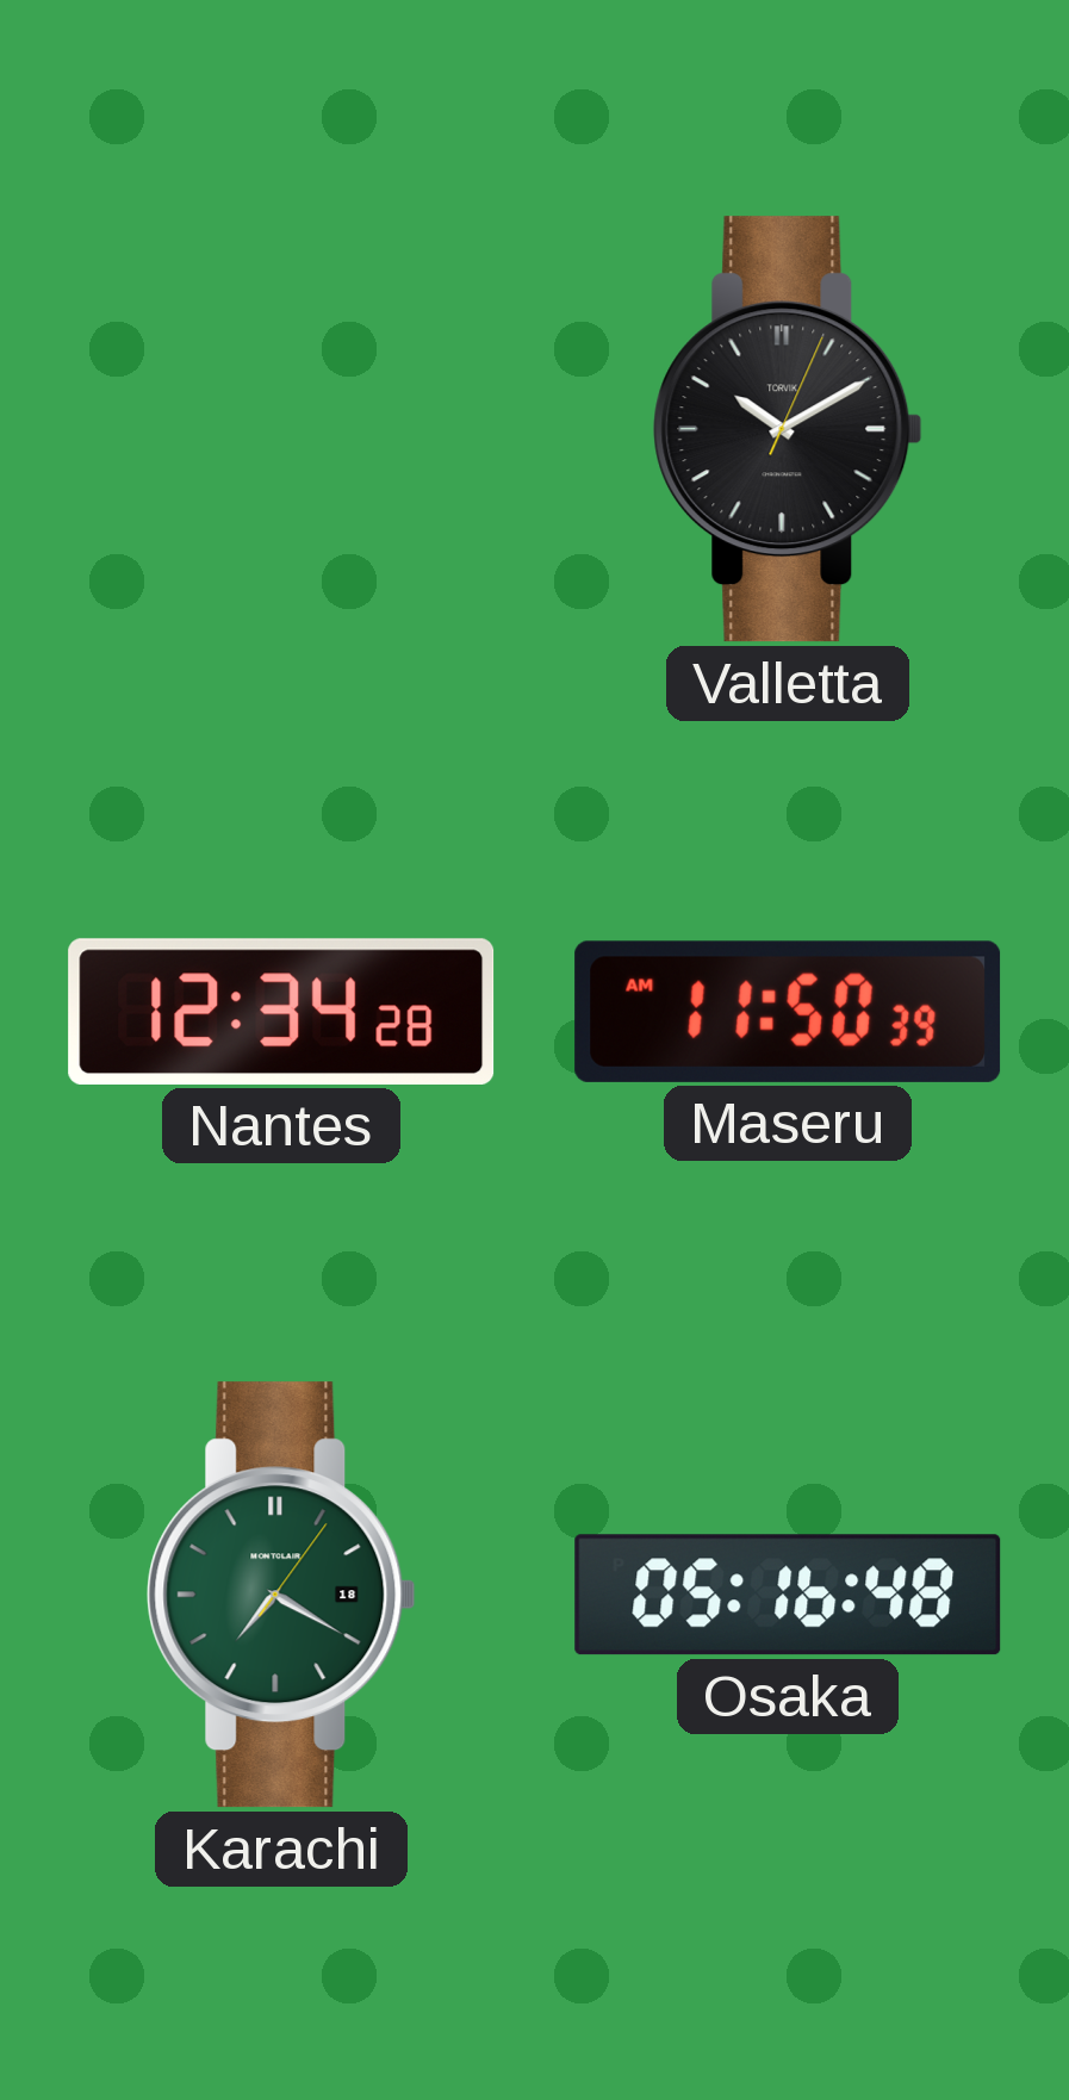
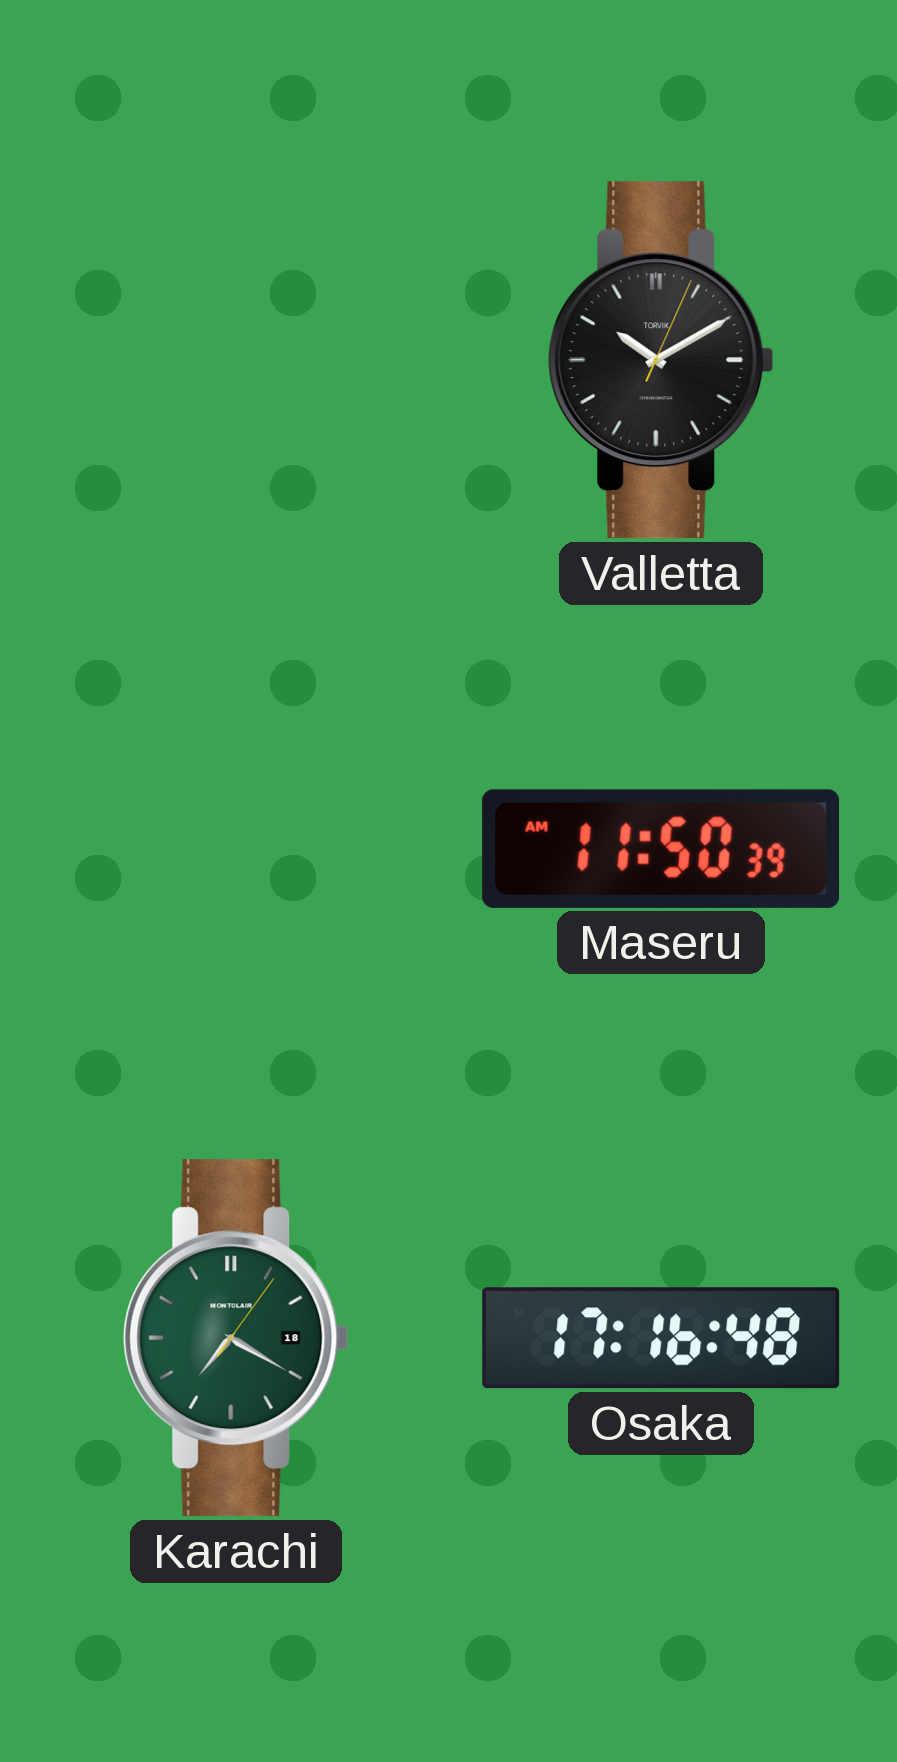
Nantes: 12:34 -> none (281, 1012)
Osaka: 05:16 -> 17:16 (661, 1338)
